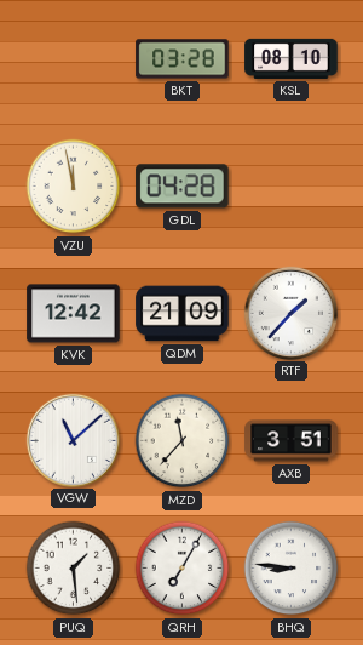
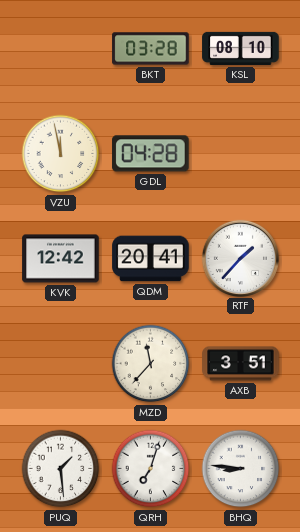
QDM: 21:09 -> 20:41 (151, 259)
VGW: 11:08 -> none (73, 440)
QRH: 7:05 -> 7:03 (151, 469)
